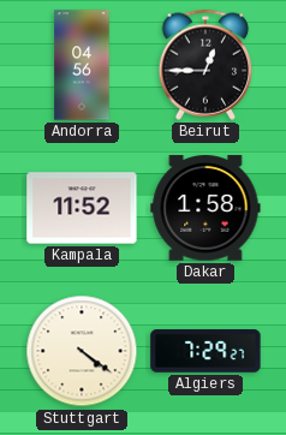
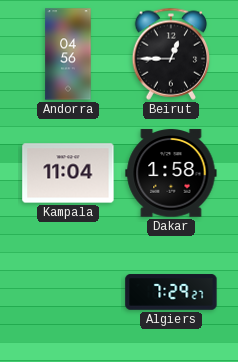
Kampala: 11:52 -> 11:04 (68, 173)
Stuttgart: 4:21 -> none (82, 351)
